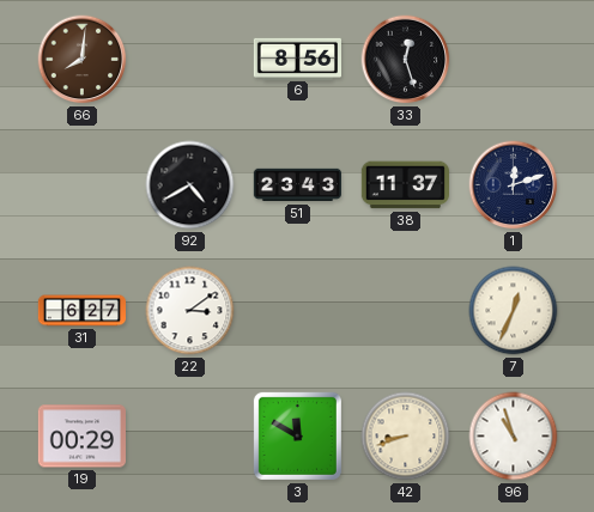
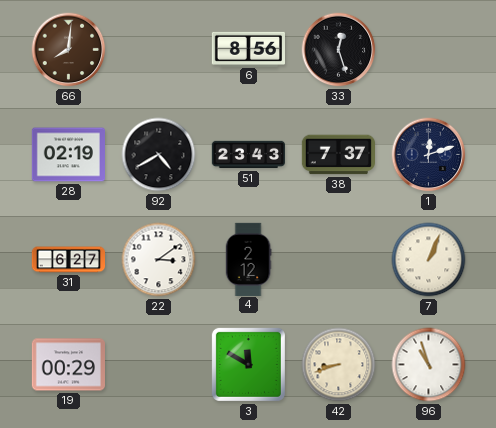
28: none -> 02:19 (68, 155)
38: 11:37 -> 7:37 (338, 155)
4: none -> 2:12 (248, 259)
7: 12:34 -> 1:04 (429, 260)
